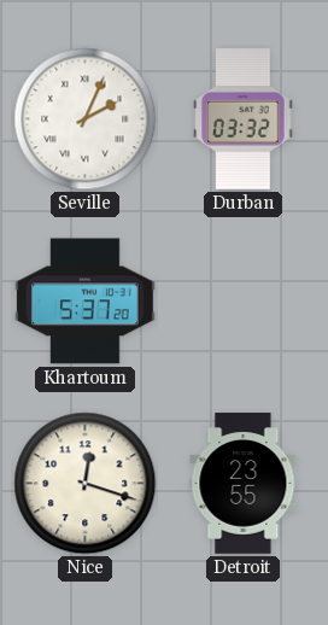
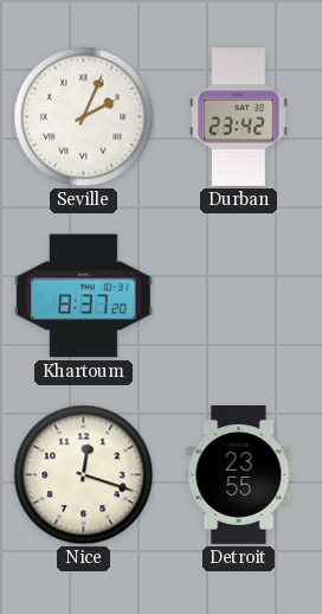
Durban: 03:32 -> 23:42 (239, 117)
Khartoum: 5:37 -> 8:37 (84, 296)
